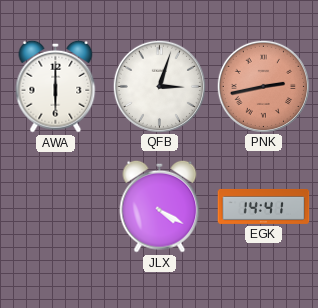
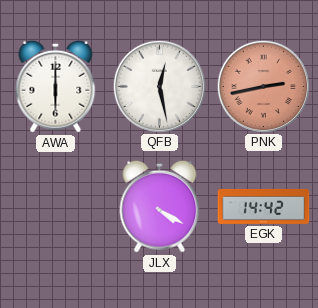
QFB: 3:03 -> 12:28 (159, 86)
EGK: 14:41 -> 14:42 (264, 206)
